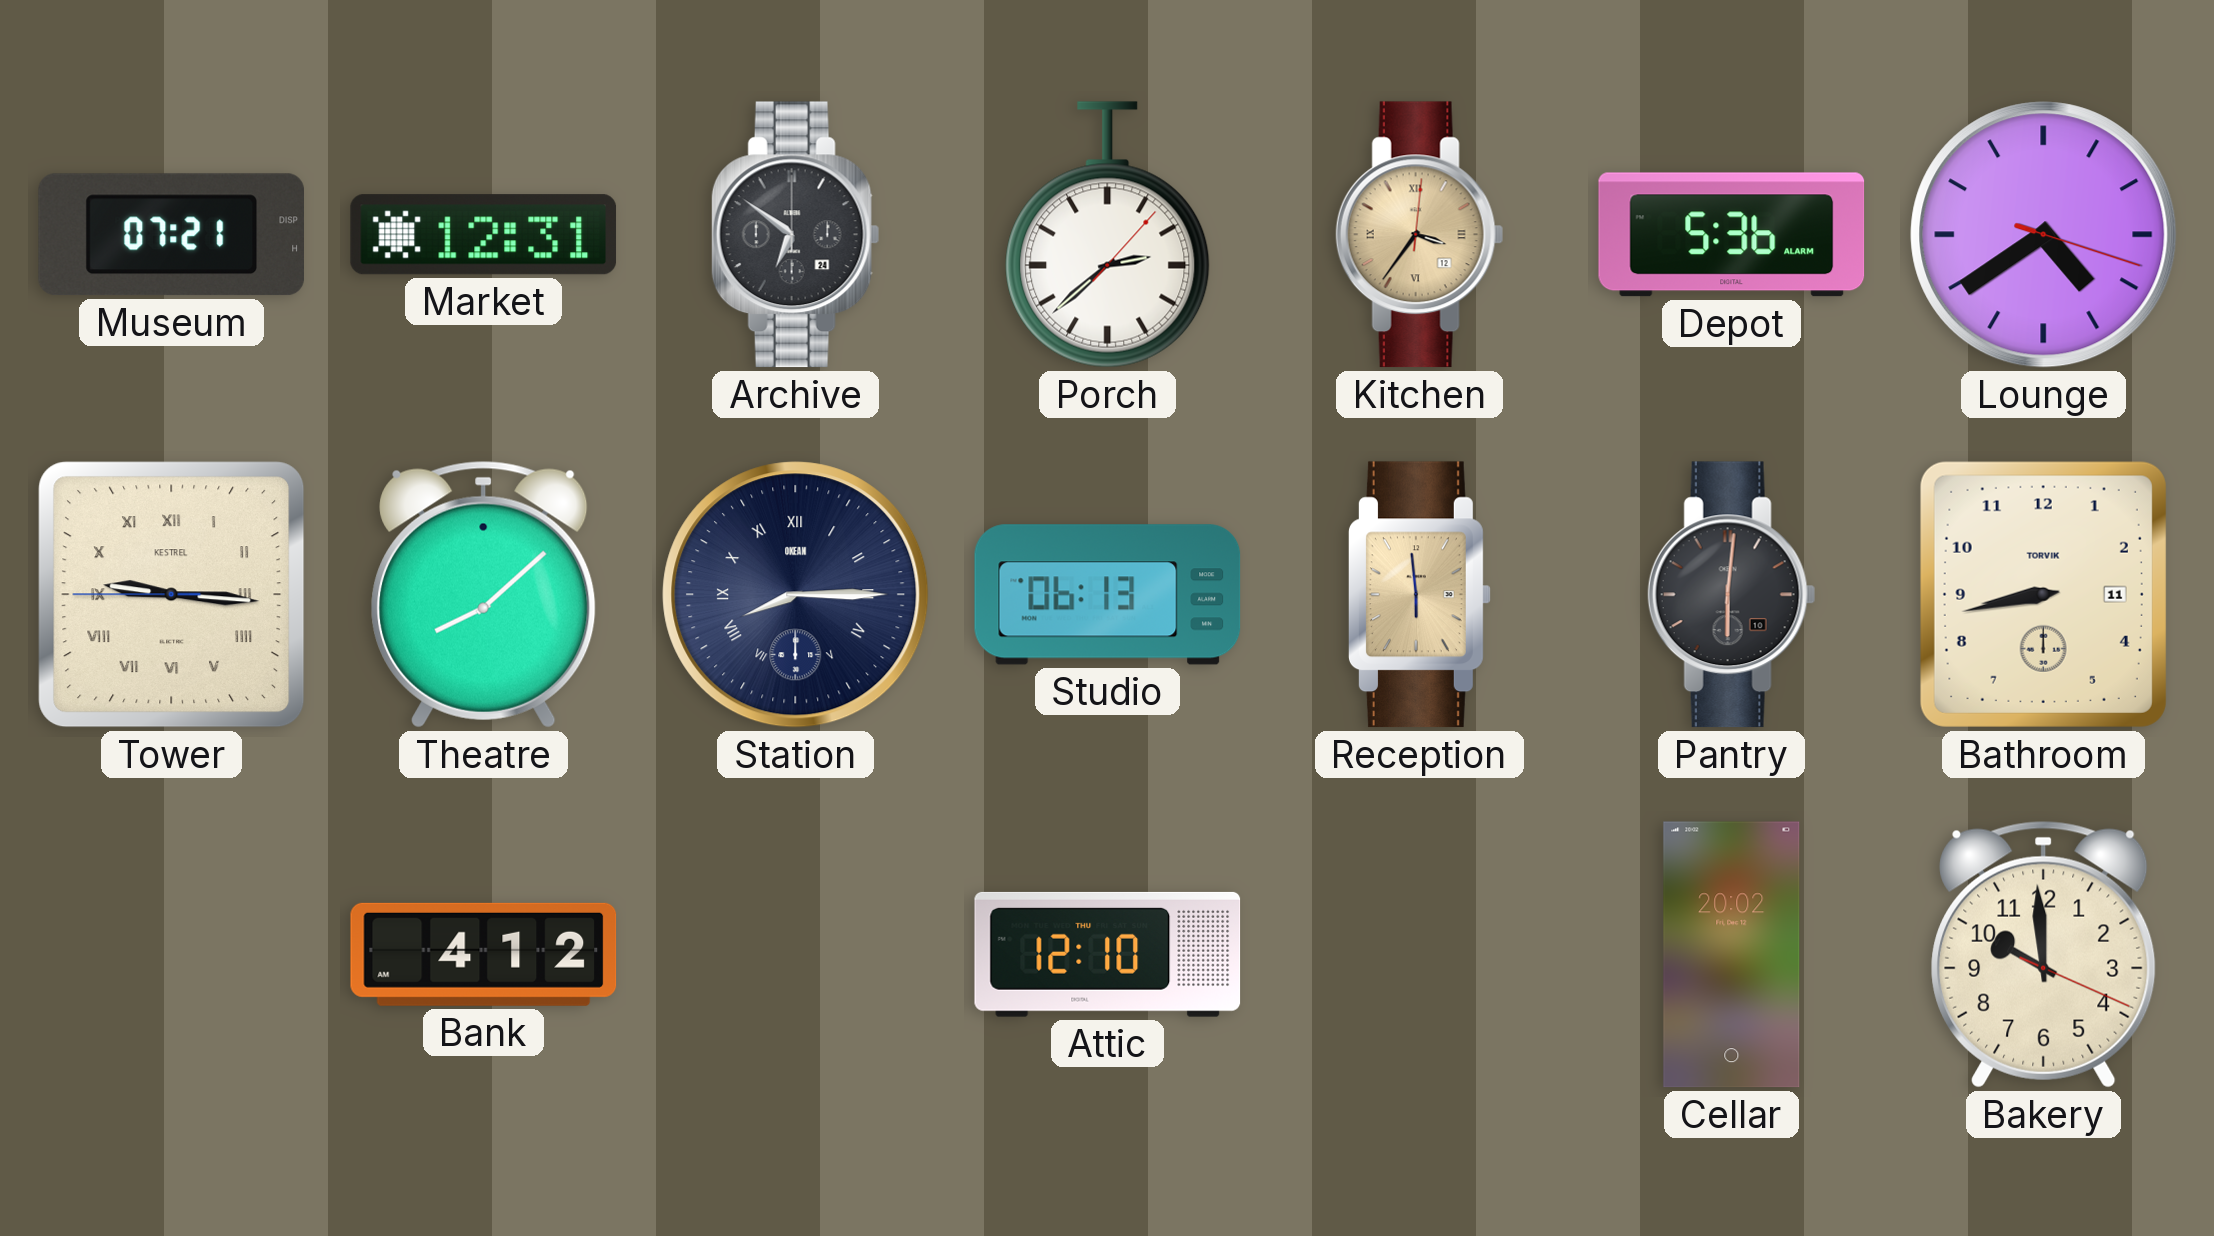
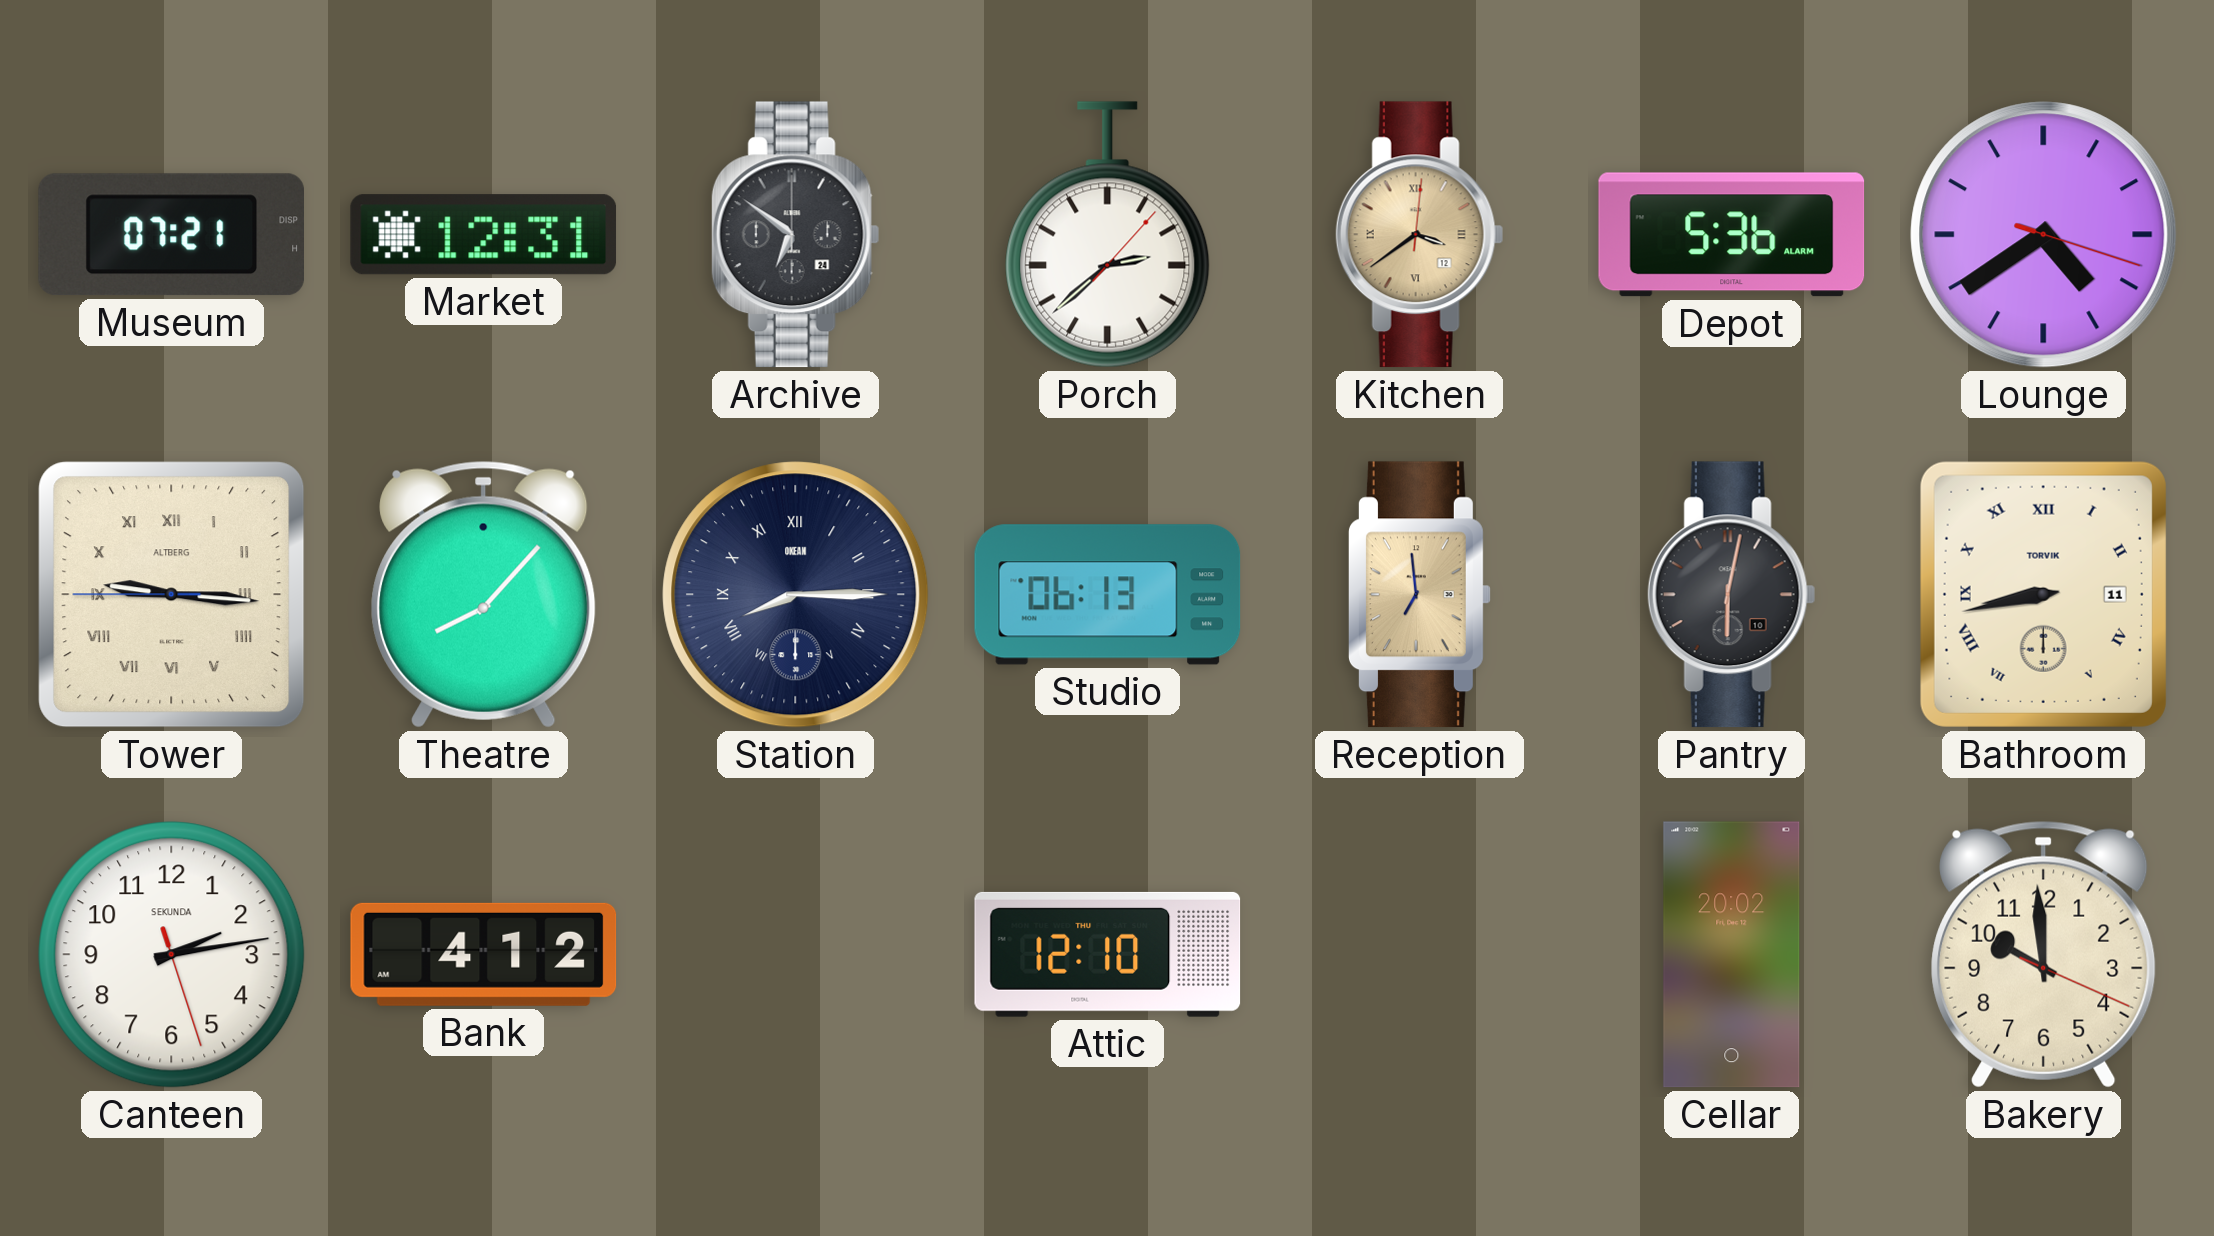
Kitchen: 3:36 -> 3:39 (1419, 235)
Tower brand: KESTREL -> ALTBERG (172, 595)
Theatre: 8:08 -> 8:07 (484, 594)
Reception: 5:59 -> 6:59 (1419, 595)
Pantry: 6:01 -> 6:02 (1731, 595)
Bathroom numerals: Arabic -> Roman (2043, 594)
Canteen: none -> 2:13 (172, 955)
